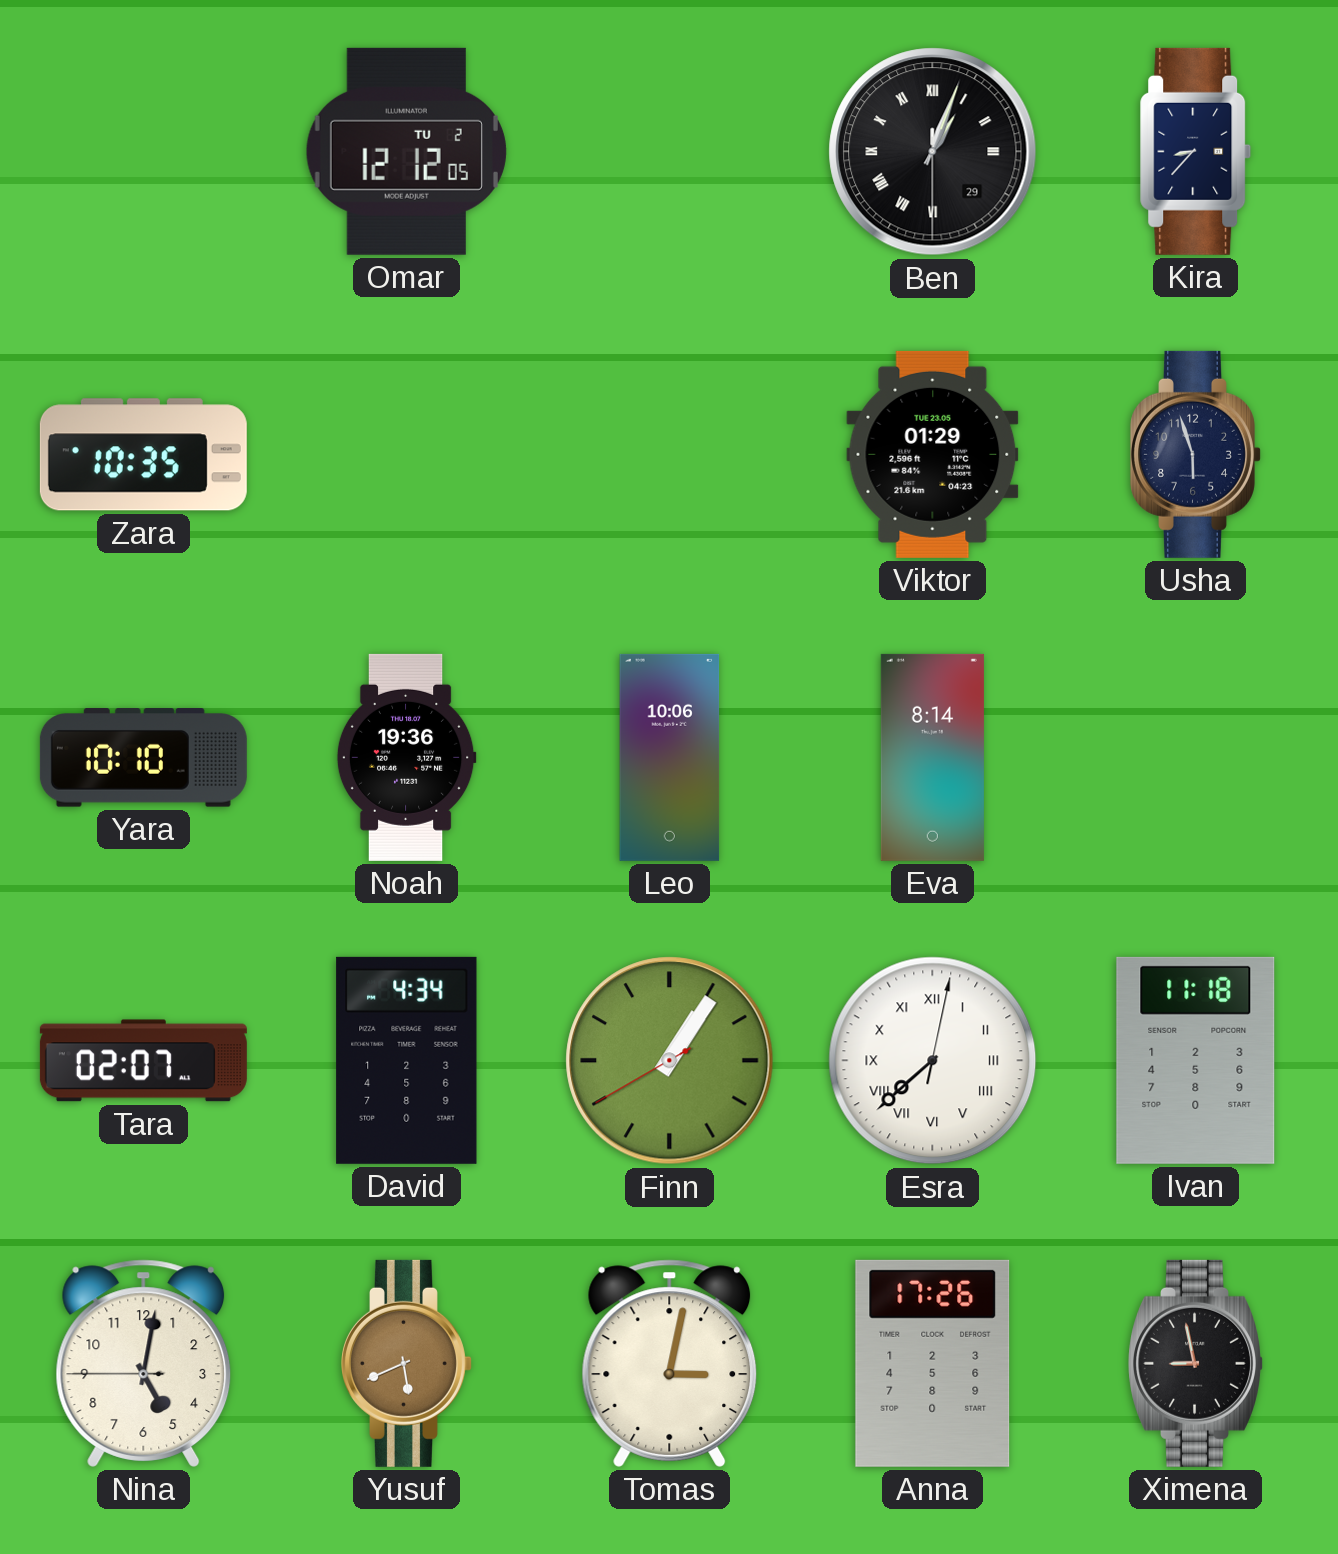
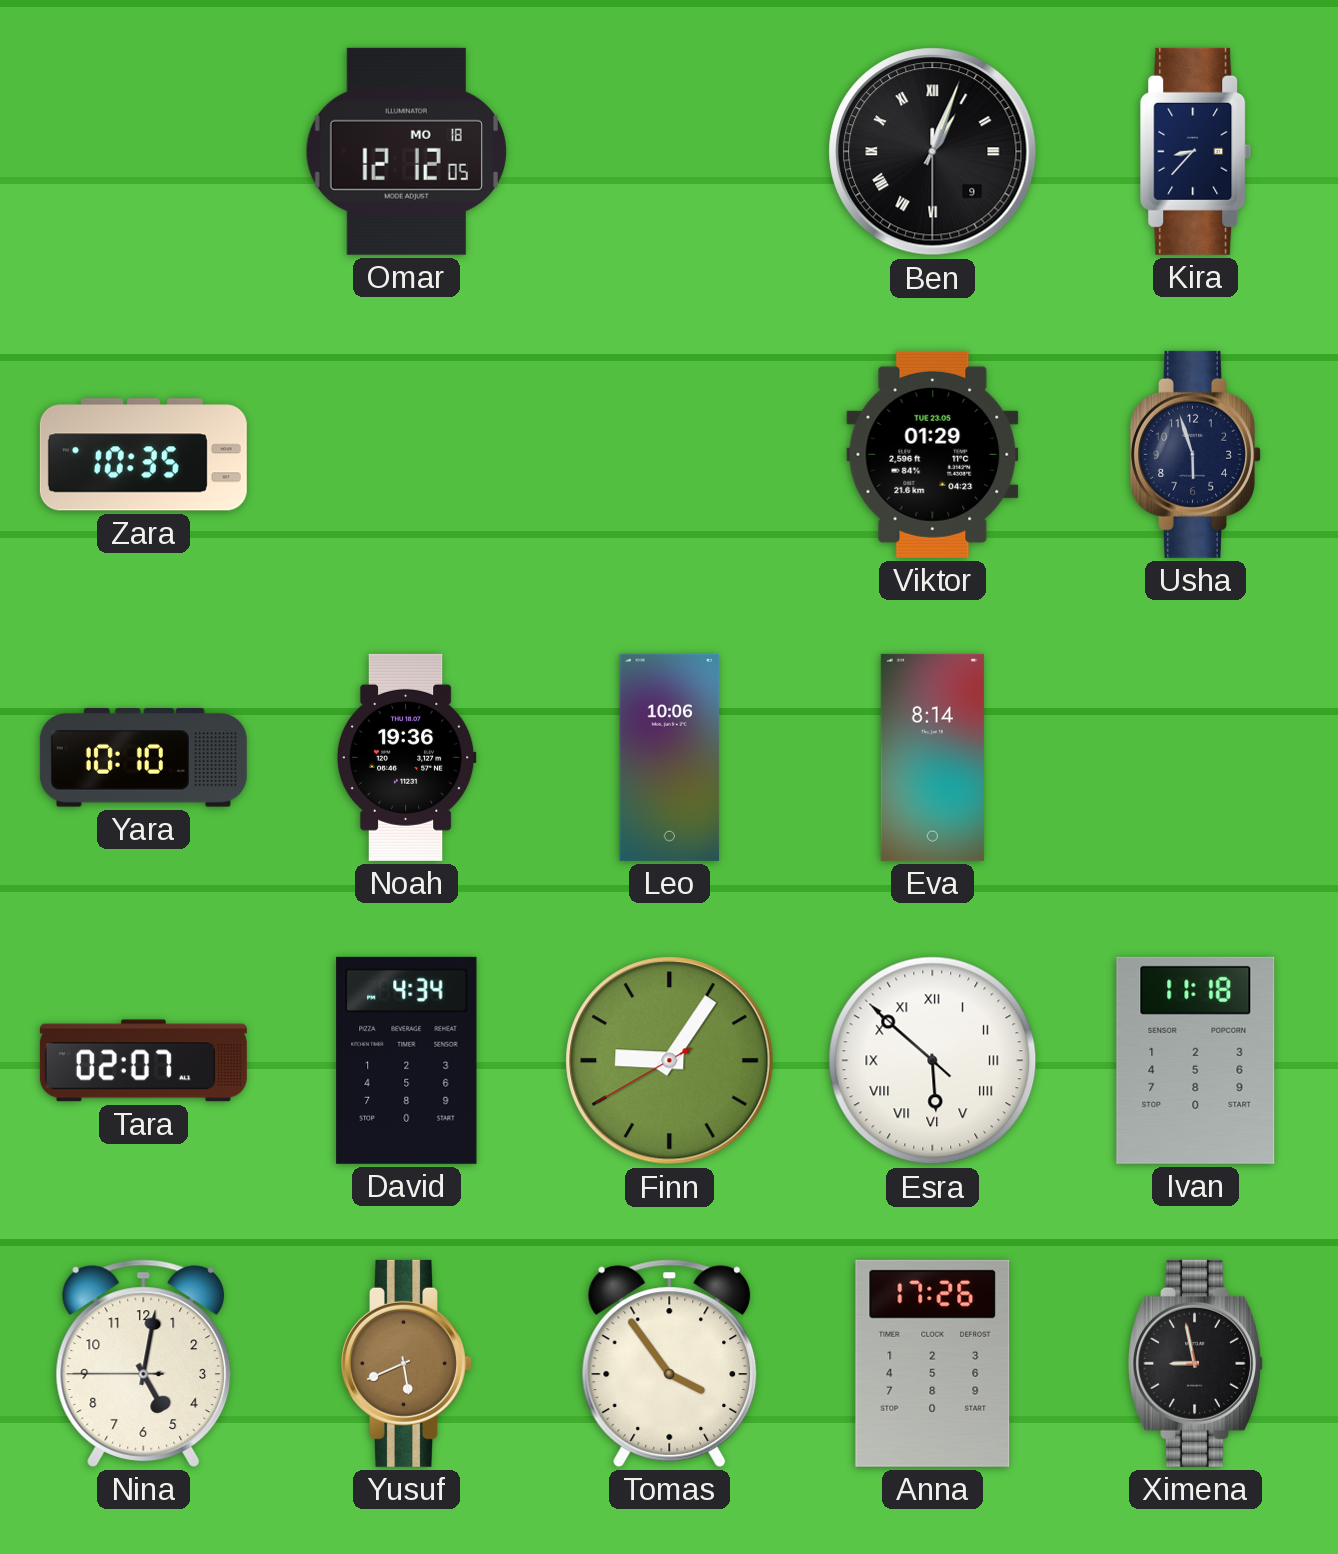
Omar date: TU 2 -> MO 18 (406, 151)
Ben date: 29 -> 9 (933, 152)
Finn: 1:05 -> 9:05 (670, 1061)
Esra: 7:38 -> 5:51 (933, 1061)
Tomas: 3:02 -> 3:54 (670, 1363)
